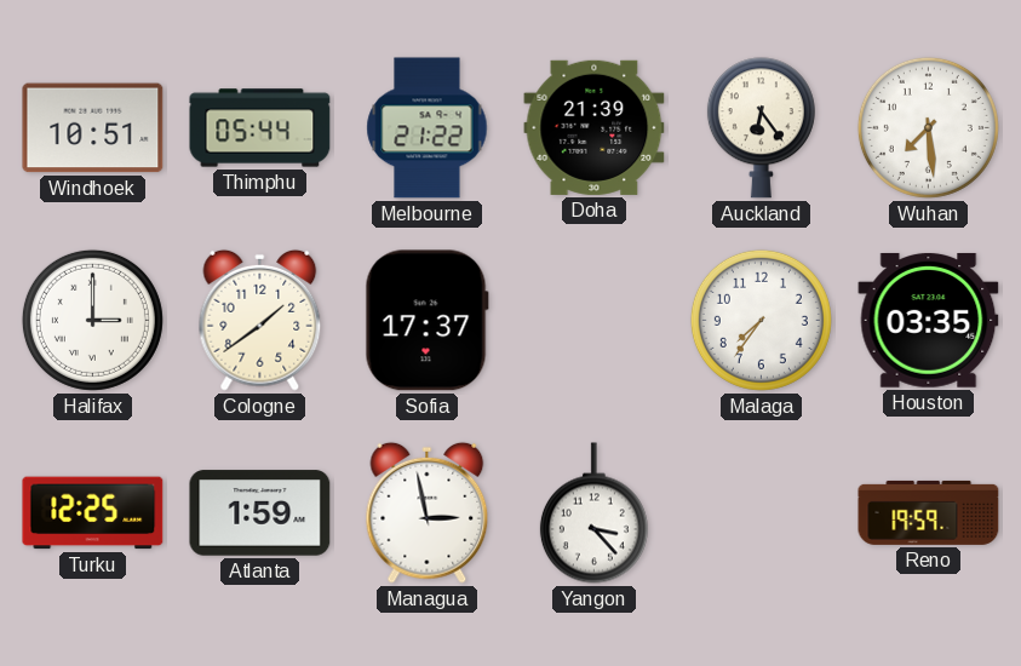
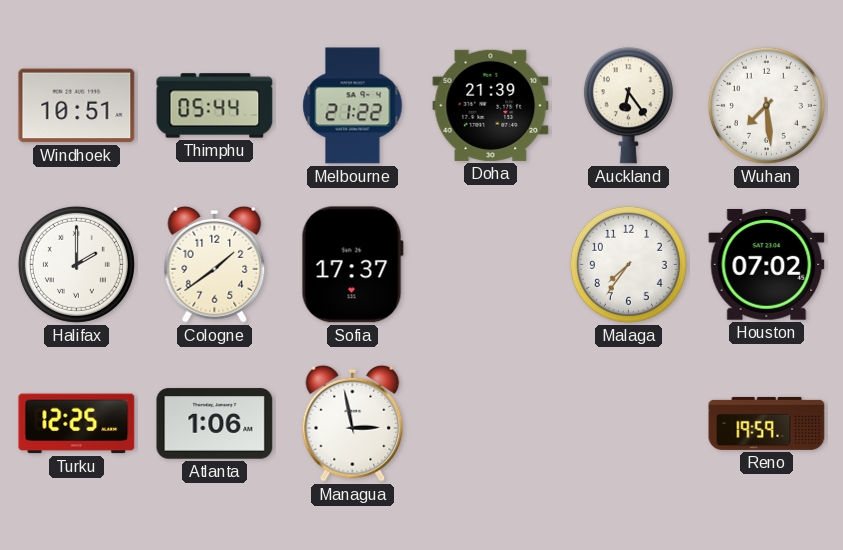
Halifax: 3:00 -> 2:00 (76, 264)
Houston: 03:35 -> 07:02 (767, 265)
Atlanta: 1:59 -> 1:06 (215, 424)
Yangon: 3:23 -> none (593, 513)
